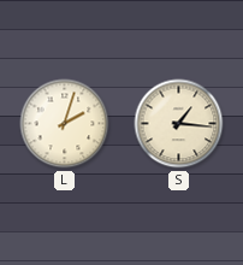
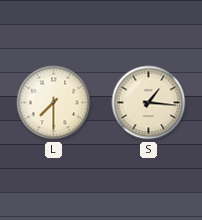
L: 2:03 -> 7:30 (54, 103)
